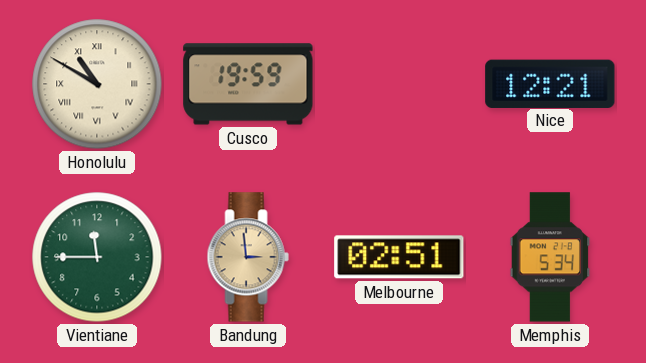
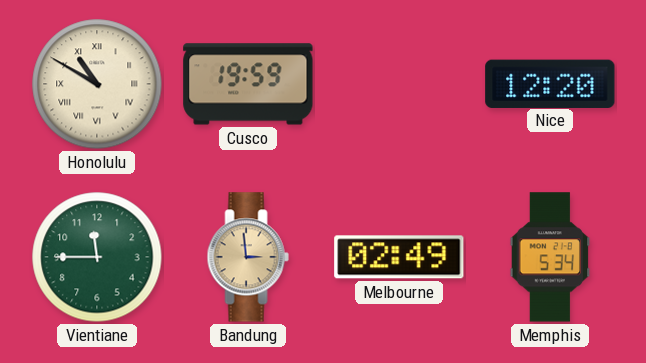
Nice: 12:21 -> 12:20 (550, 83)
Melbourne: 02:51 -> 02:49 (399, 257)
